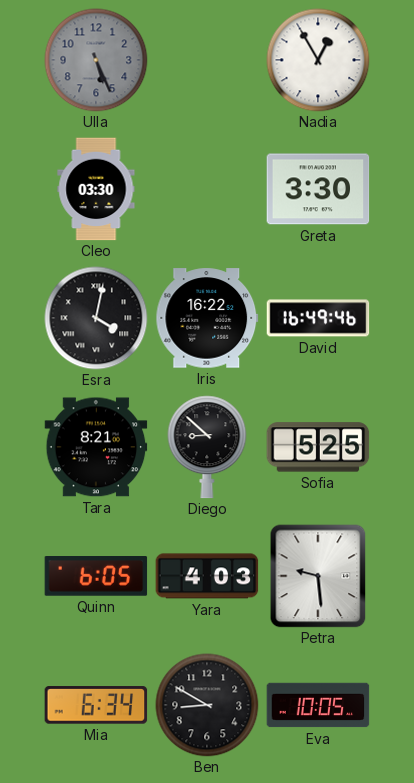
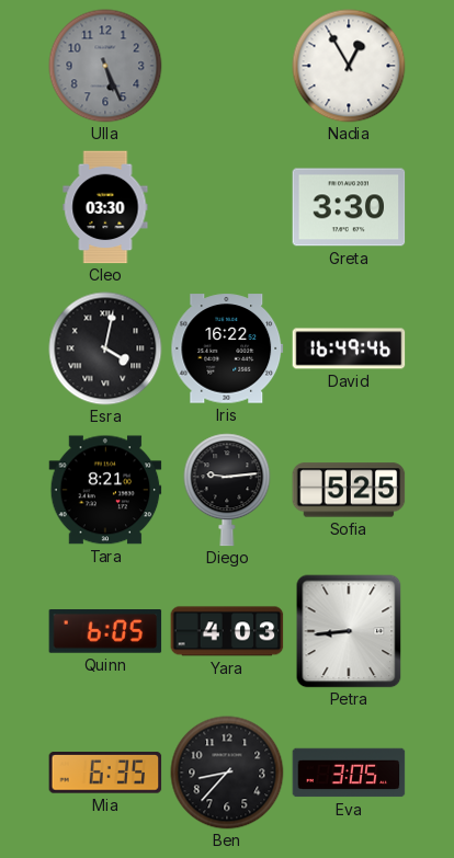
Diego: 8:52 -> 9:14 (227, 490)
Petra: 9:29 -> 8:44 (349, 631)
Mia: 6:34 -> 6:35 (105, 773)
Ben: 8:50 -> 8:37 (227, 773)
Eva: 10:05 -> 3:05 (349, 773)
